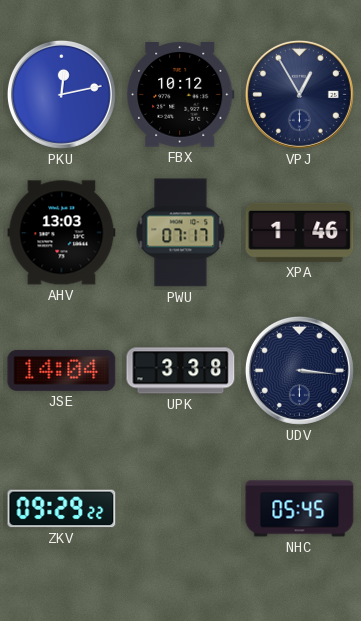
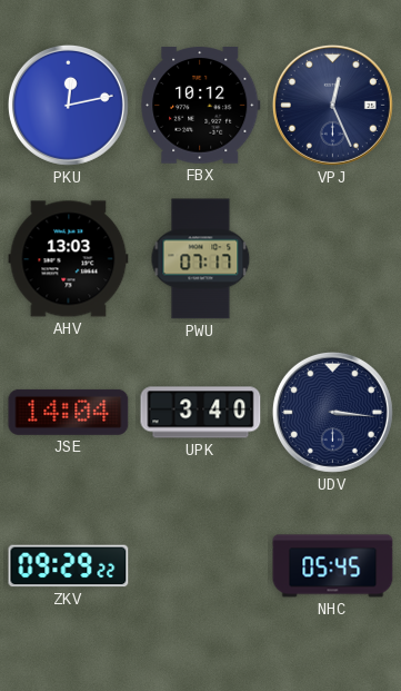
VPJ: 12:55 -> 12:26 (332, 105)
XPA: 1:46 -> none (300, 232)
UPK: 3:38 -> 3:40 (201, 413)
